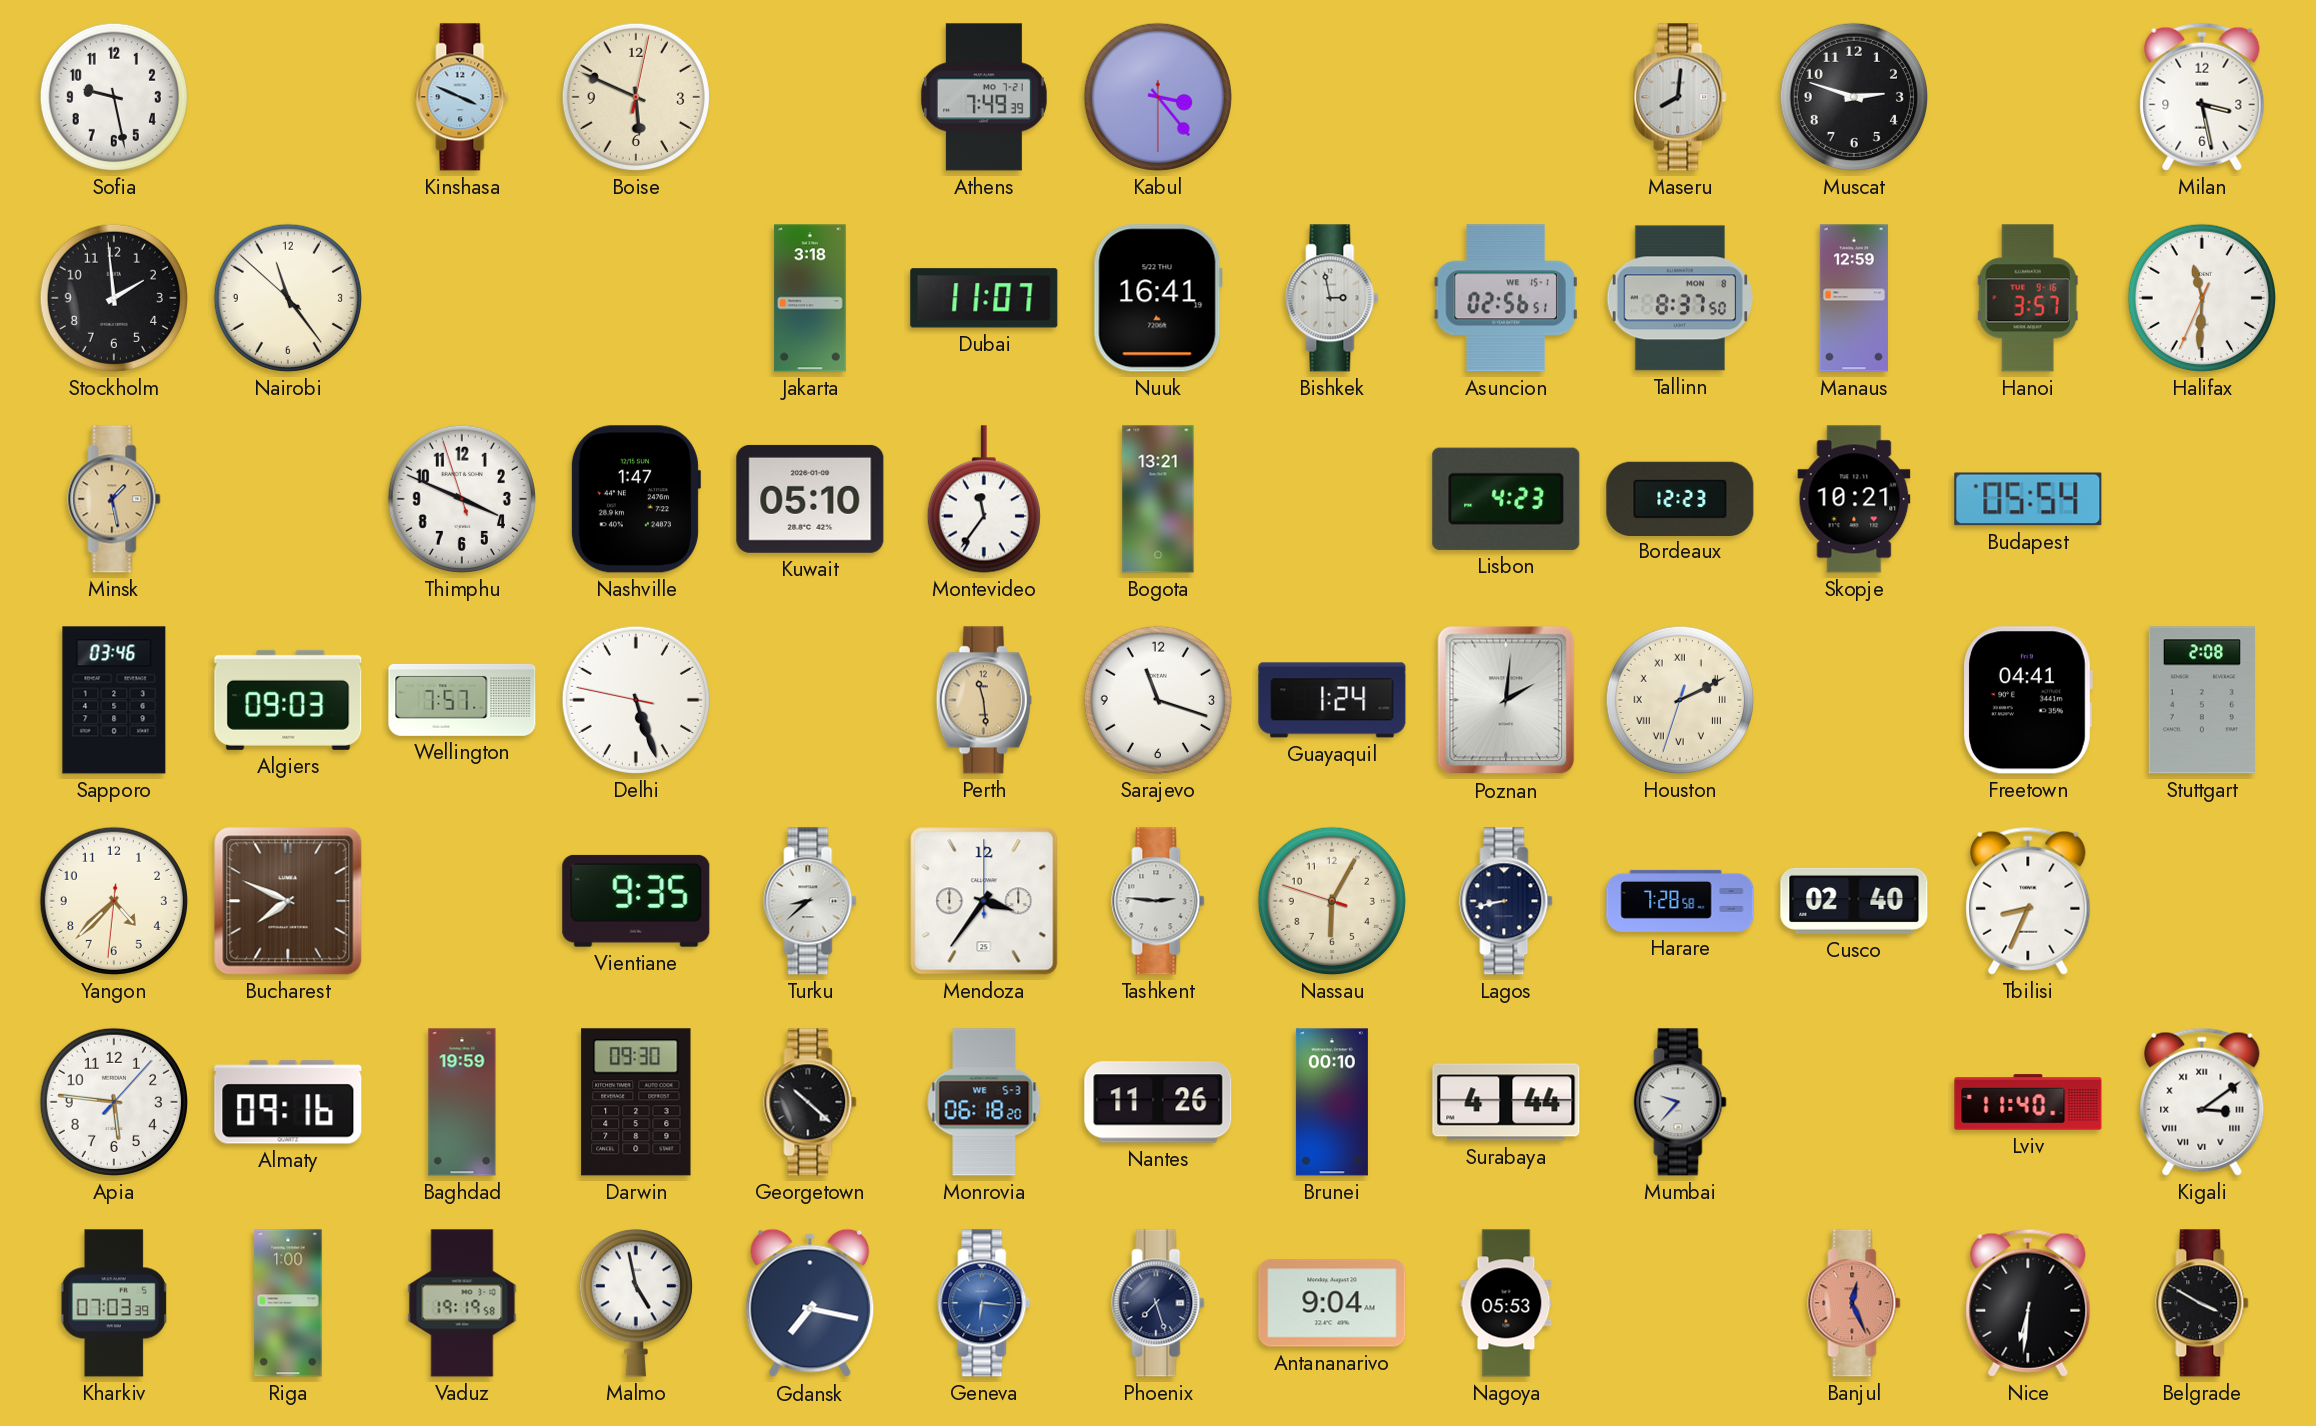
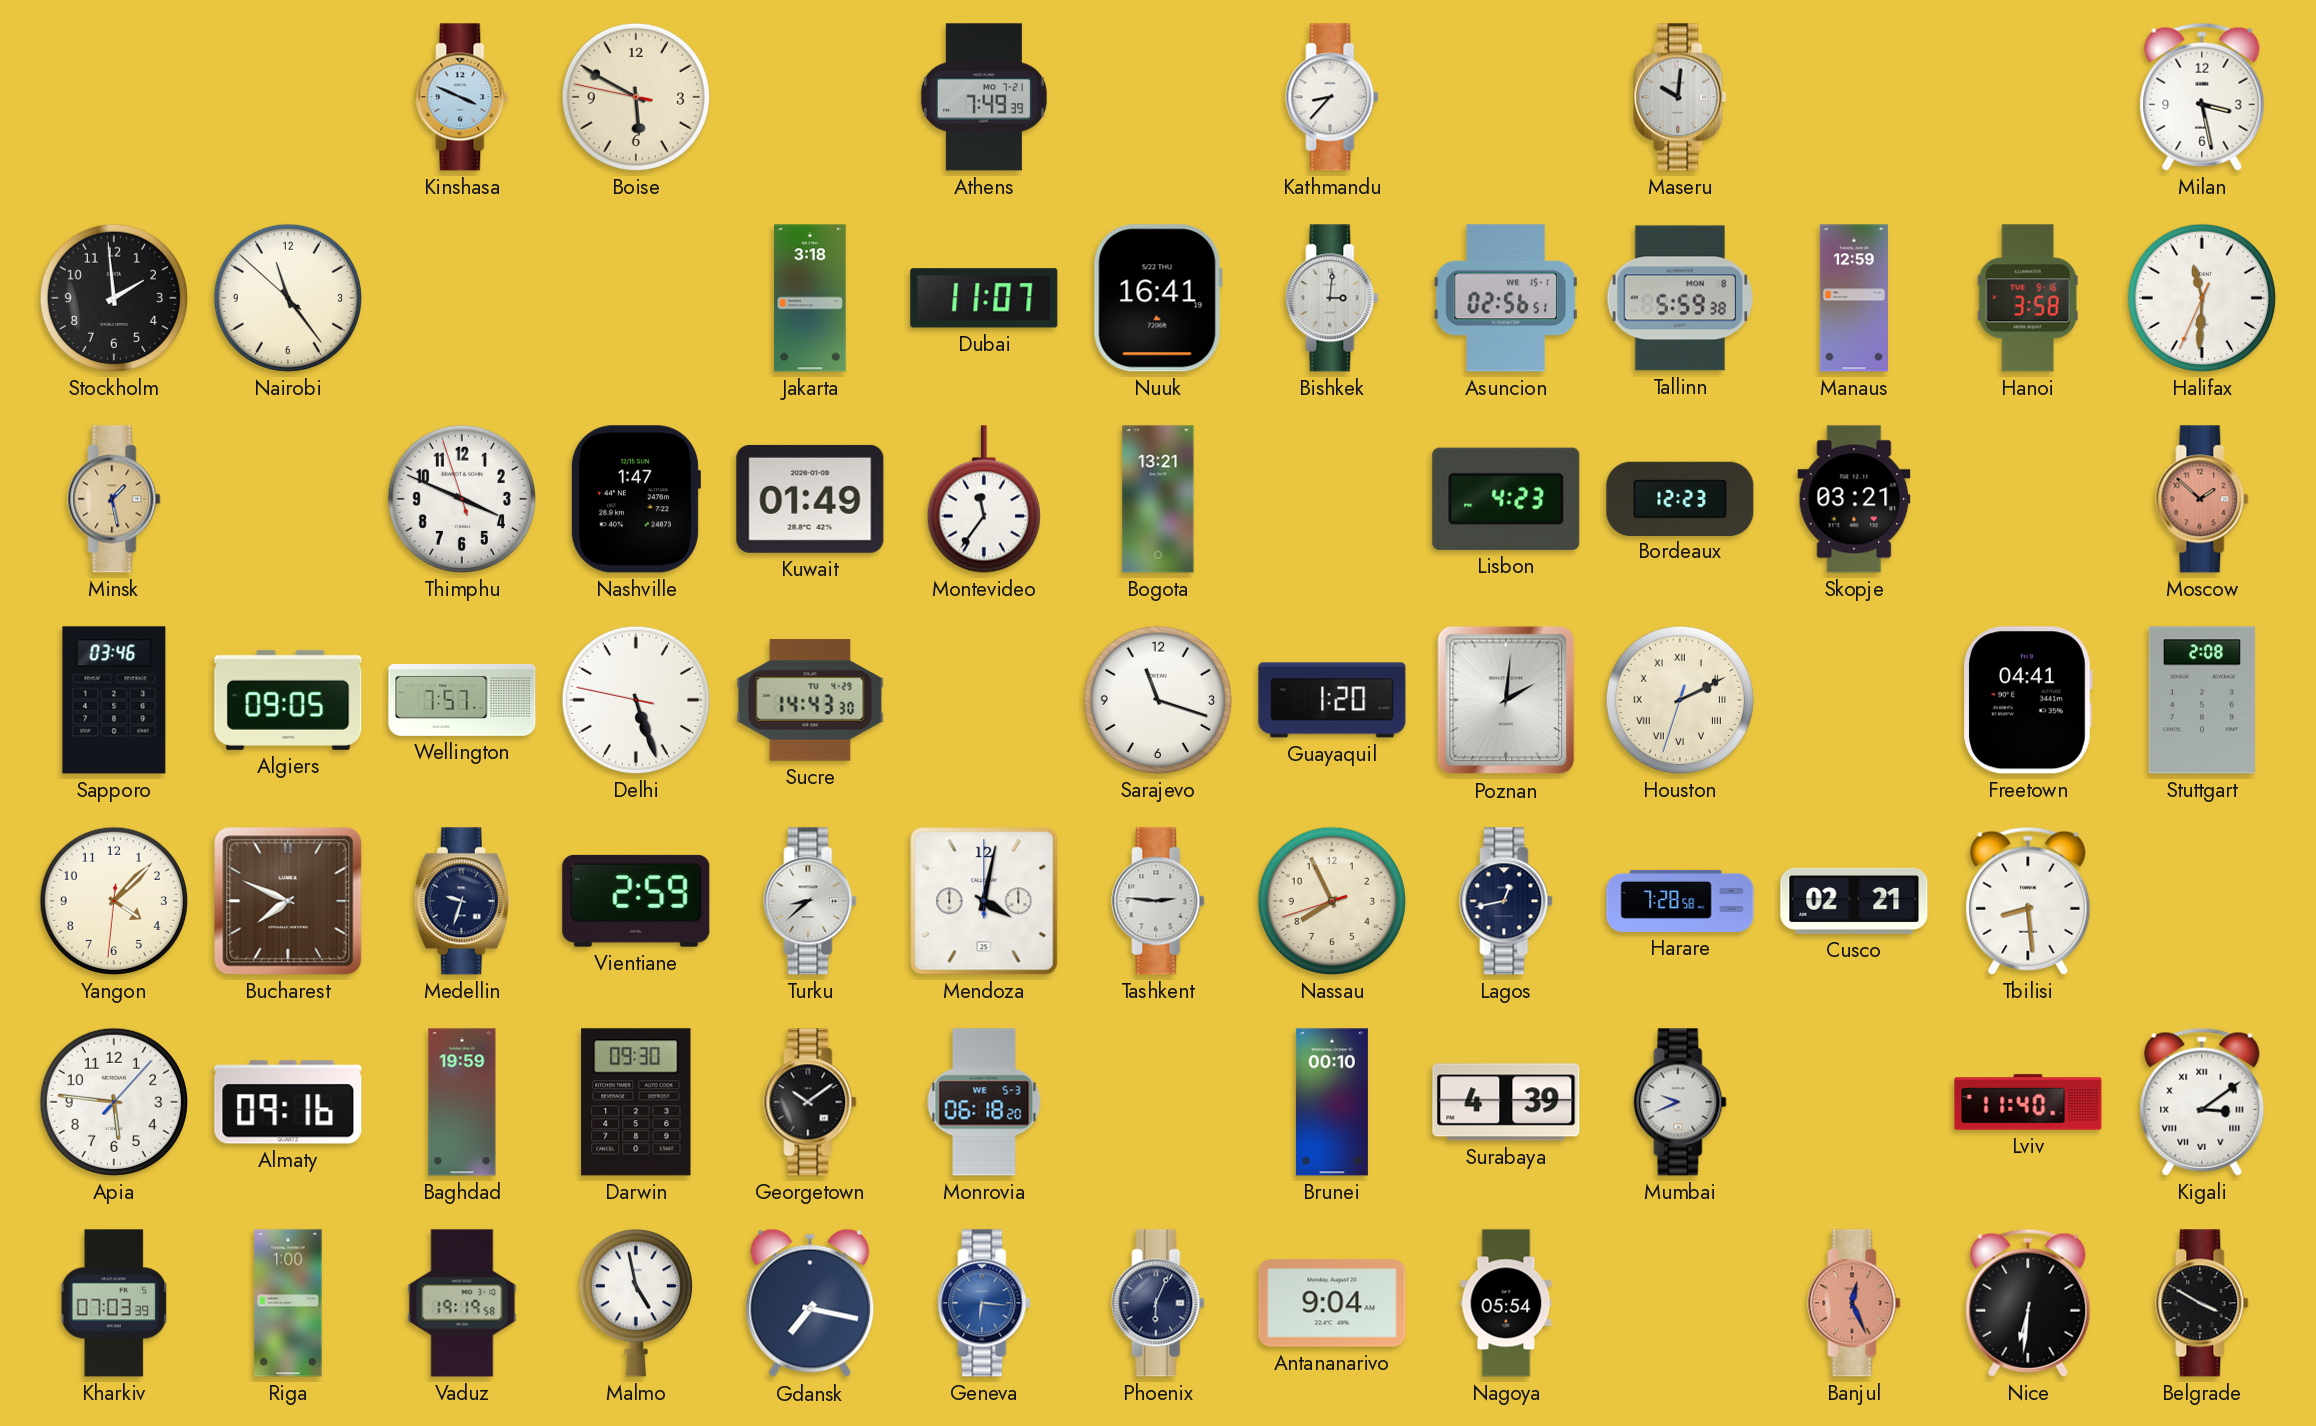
Sofia: 9:28 -> none (114, 97)
Boise: 5:49:02 -> 5:49:47 (636, 97)
Kabul: 3:23 -> none (1158, 97)
Kathmandu: none -> 8:37 (1332, 97)
Maseru: 8:01 -> 10:01 (1680, 97)
Muscat: 2:48 -> none (1854, 97)
Bishkek: 2:58 -> 3:01 (1332, 298)
Tallinn: 8:37 -> 5:59 (1680, 298)
Hanoi: 3:57 -> 3:58 (2028, 298)
Kuwait: 05:10 -> 01:49 (810, 499)
Skopje: 10:21 -> 03:21 (1854, 499)
Budapest: 05:54 -> none (2028, 499)
Moscow: none -> 1:52 (2202, 499)
Algiers: 09:03 -> 09:05 (288, 700)
Sucre: none -> 14:43 (810, 700)
Perth: 11:29 -> none (984, 700)
Guayaquil: 1:24 -> 1:20 (1332, 700)
Yangon: 4:37 -> 4:07 (114, 901)
Medellin: none -> 9:33 (462, 901)
Vientiane: 9:35 -> 2:59 (636, 901)
Mendoza: 3:36 -> 4:02 (984, 901)
Nassau: 6:04 -> 7:55 (1332, 901)
Lagos: 8:43 -> 12:43 (1506, 901)
Cusco: 02:40 -> 02:21 (1854, 901)
Tbilisi: 8:34 -> 8:29 (2028, 901)
Georgetown: 10:22 -> 10:09 (810, 1102)
Nantes: 11:26 -> none (1158, 1102)
Surabaya: 4:44 -> 4:39 (1506, 1102)
Mumbai: 9:37 -> 9:41 (1680, 1102)
Phoenix: 7:27 -> 6:04 (1158, 1303)
Nagoya: 05:53 -> 05:54 (1506, 1303)
